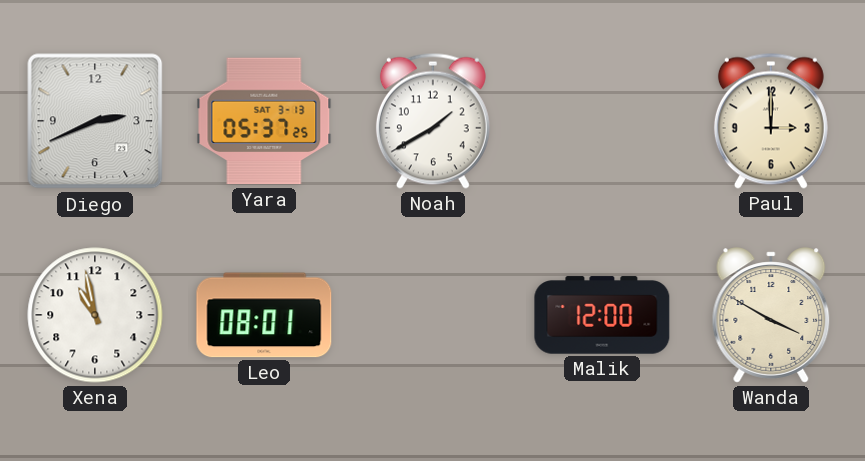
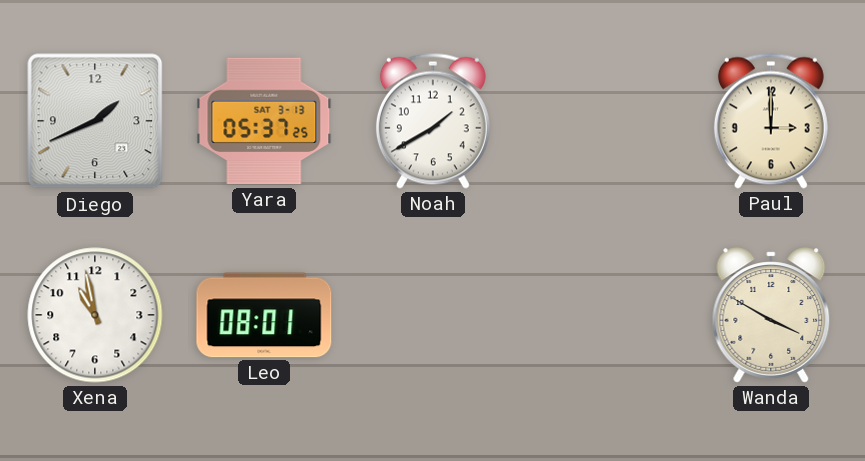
Diego: 2:41 -> 1:41 (95, 121)
Malik: 12:00 -> none (602, 315)
